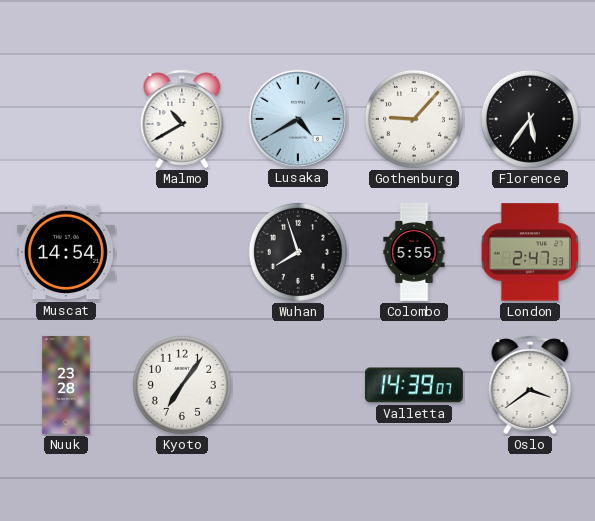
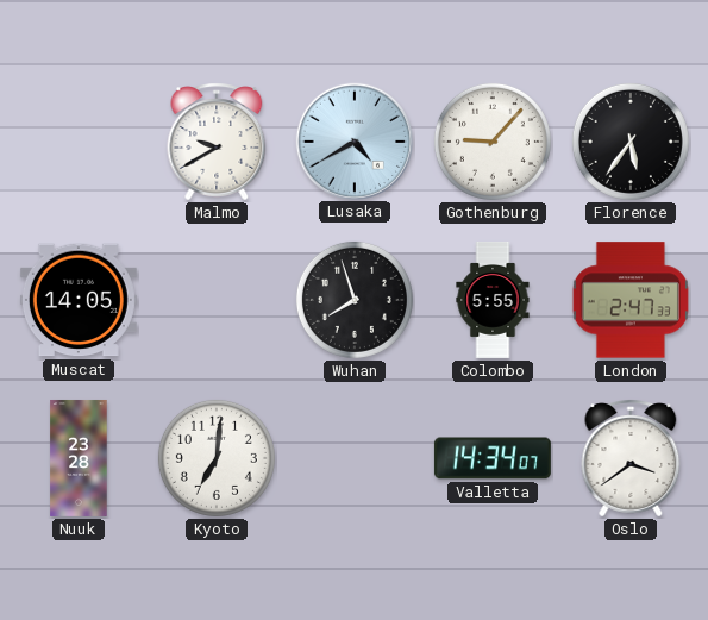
Malmo: 10:40 -> 9:40 (217, 142)
Muscat: 14:54 -> 14:05 (79, 300)
Kyoto: 7:06 -> 7:01 (217, 458)
Valletta: 14:39 -> 14:34 (493, 458)
